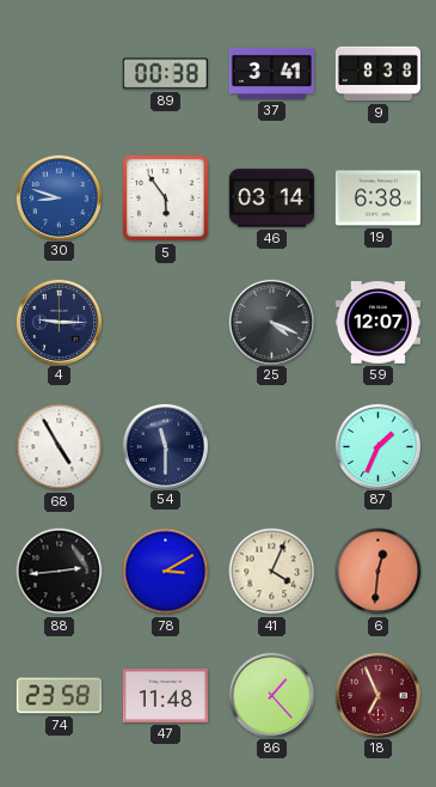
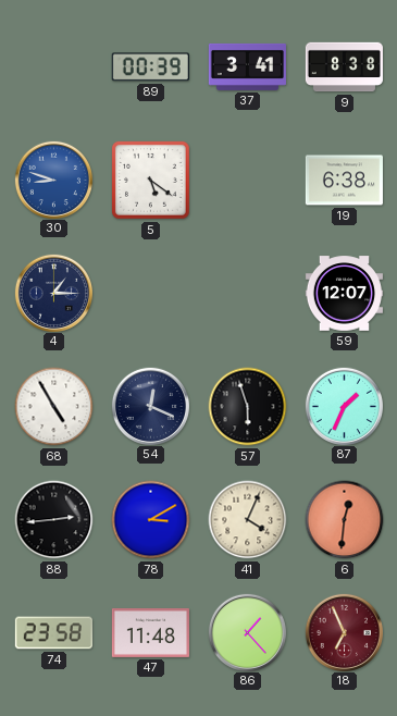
89: 00:38 -> 00:39 (150, 67)
5: 5:54 -> 5:21 (150, 180)
46: 03:14 -> none (271, 199)
4: 9:15 -> 1:15 (53, 293)
25: 4:19 -> none (271, 322)
54: 11:30 -> 12:19 (150, 406)
57: none -> 5:57 (248, 407)
